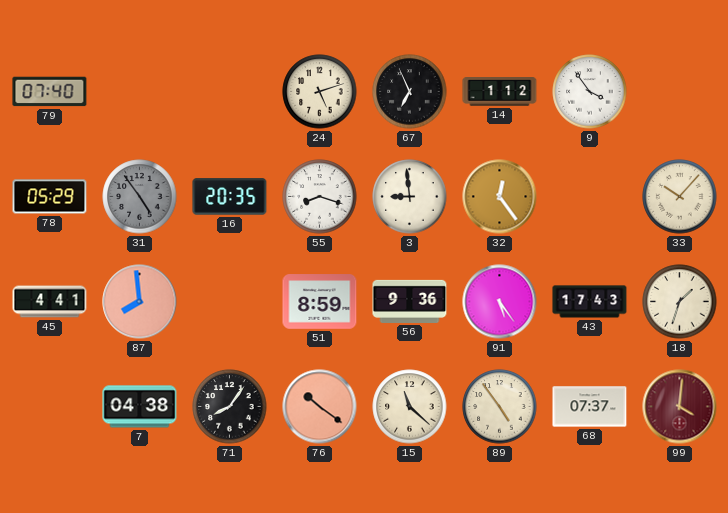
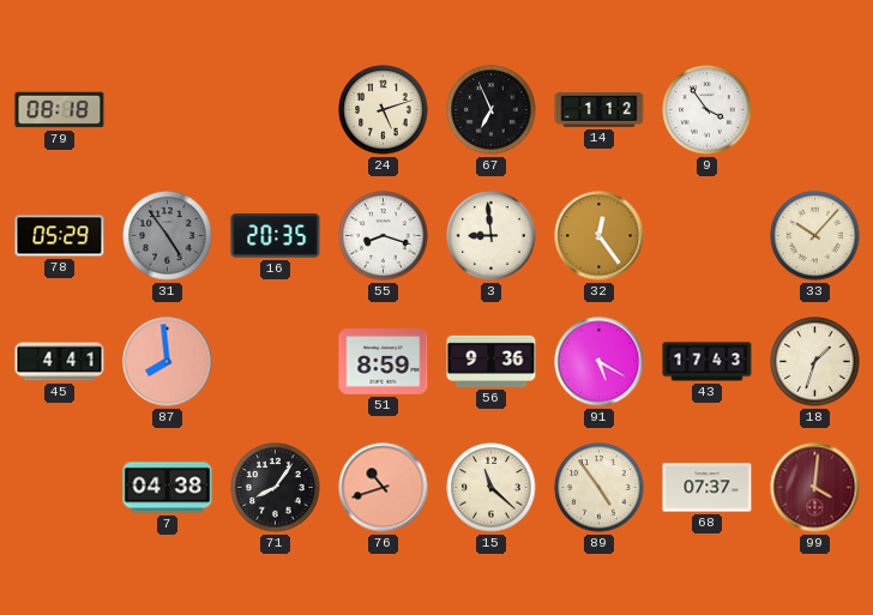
79: 07:40 -> 08:18 (60, 110)
91: 5:24 -> 5:20 (600, 362)
76: 10:21 -> 10:42 (384, 488)
